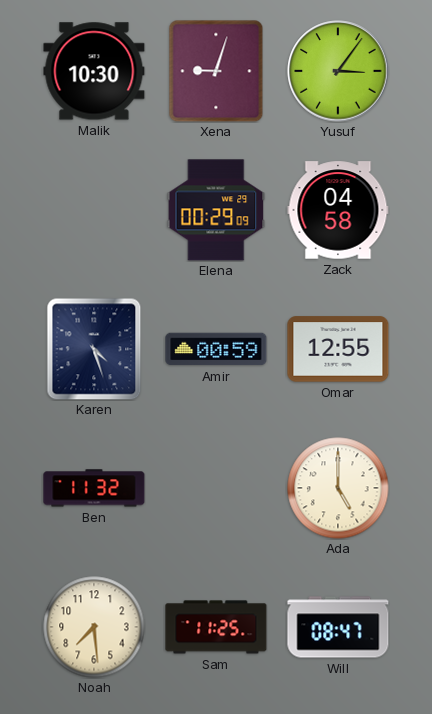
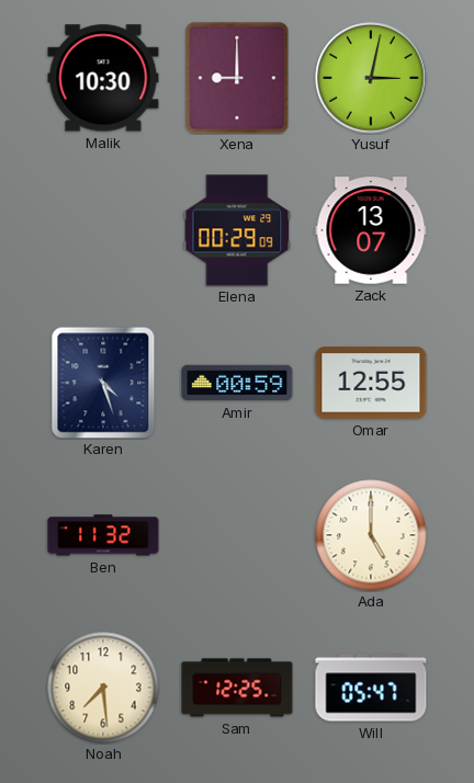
Xena: 9:03 -> 9:00 (237, 78)
Yusuf: 3:06 -> 3:02 (371, 78)
Zack: 04:58 -> 13:07 (371, 230)
Sam: 11:25 -> 12:25 (237, 688)
Will: 08:47 -> 05:47 (371, 688)
